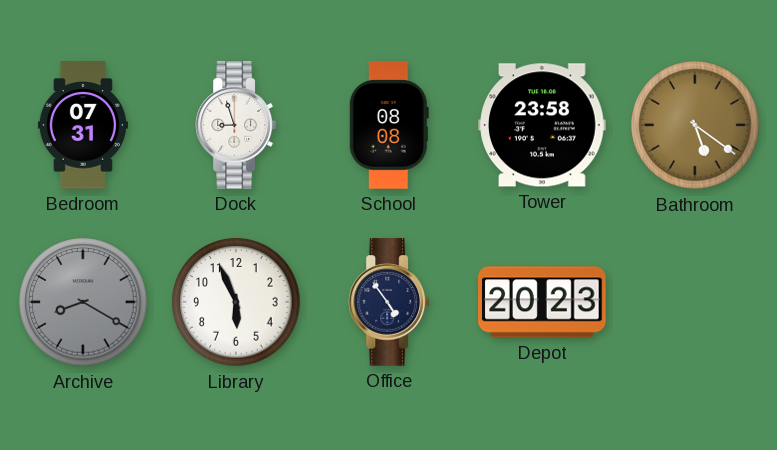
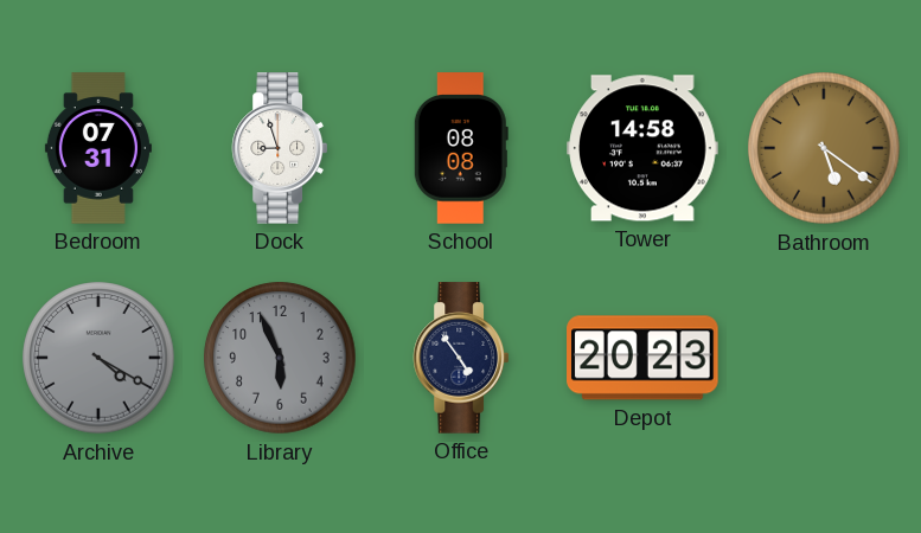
Tower: 23:58 -> 14:58 (642, 148)
Archive: 8:20 -> 4:20 (98, 358)
Library dial: white -> grey (280, 358)
